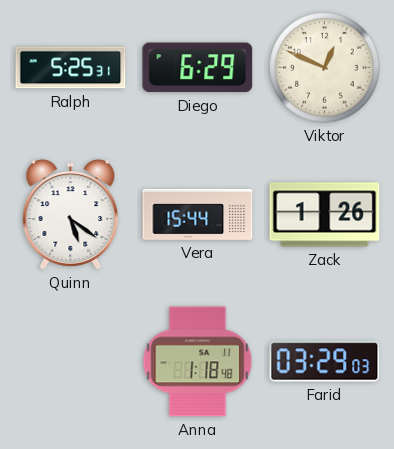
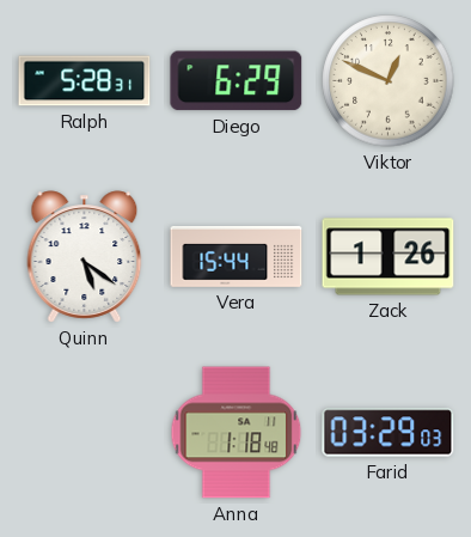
Ralph: 5:25 -> 5:28 (85, 81)
